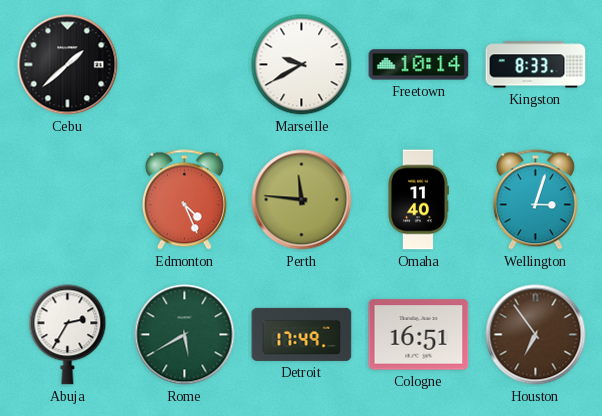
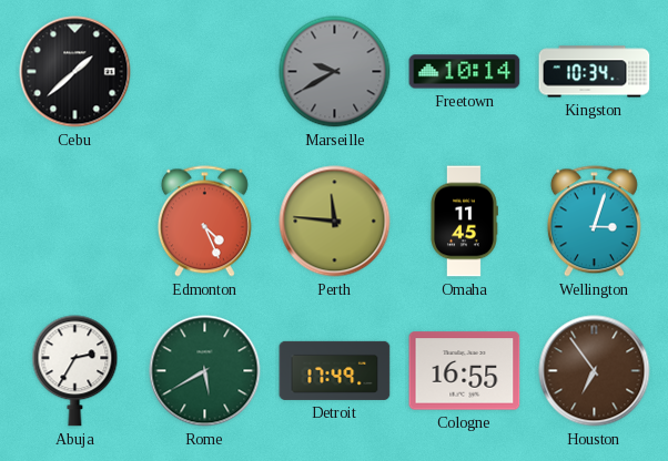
Marseille dial: white -> grey (335, 72)
Kingston: 8:33 -> 10:34 (595, 72)
Omaha: 11:40 -> 11:45 (464, 222)
Cologne: 16:51 -> 16:55 (465, 371)
